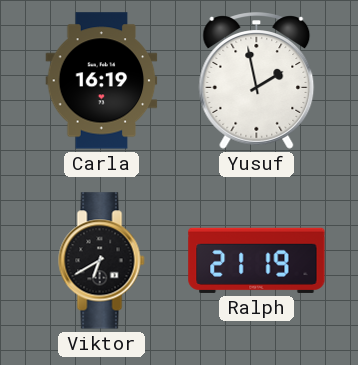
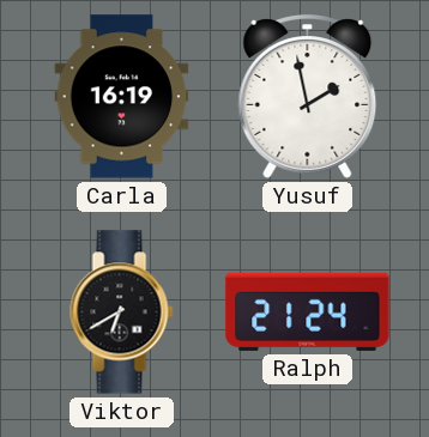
Ralph: 21:19 -> 21:24 (308, 311)
